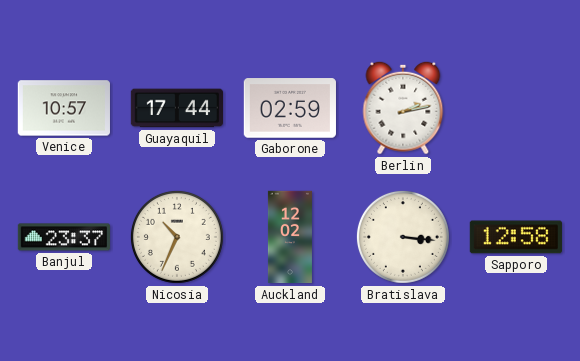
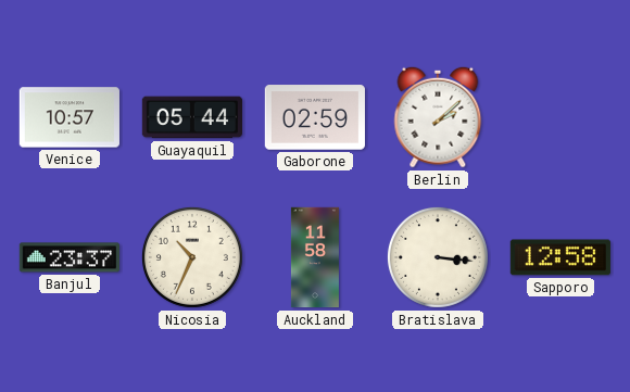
Guayaquil: 17:44 -> 05:44 (191, 117)
Berlin: 2:13 -> 2:08 (438, 117)
Auckland: 12:02 -> 11:58 (315, 257)
